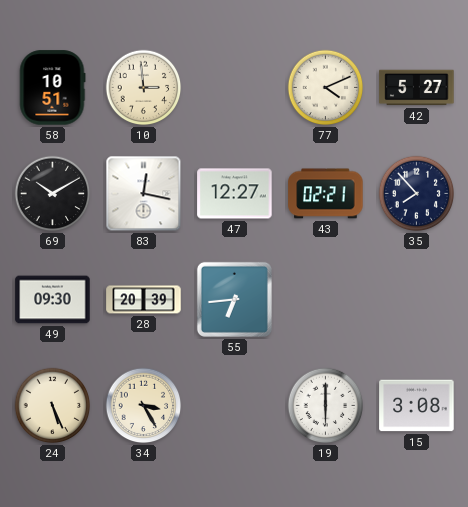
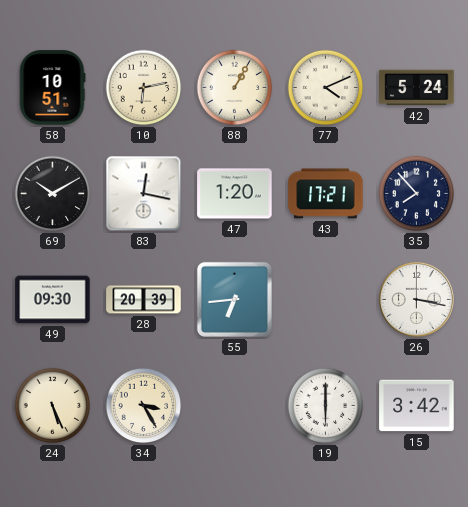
10: 2:59 -> 6:13 (144, 88)
88: none -> 1:05 (235, 88)
42: 5:27 -> 5:24 (417, 88)
47: 12:27 -> 1:20 (235, 194)
43: 02:21 -> 17:21 (326, 194)
26: none -> 3:17 (416, 299)
15: 3:08 -> 3:42 (417, 406)
